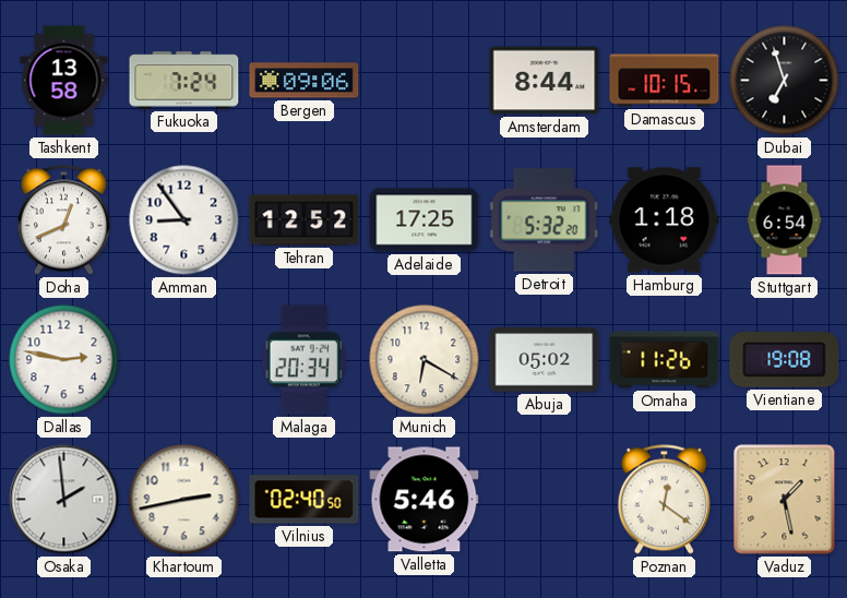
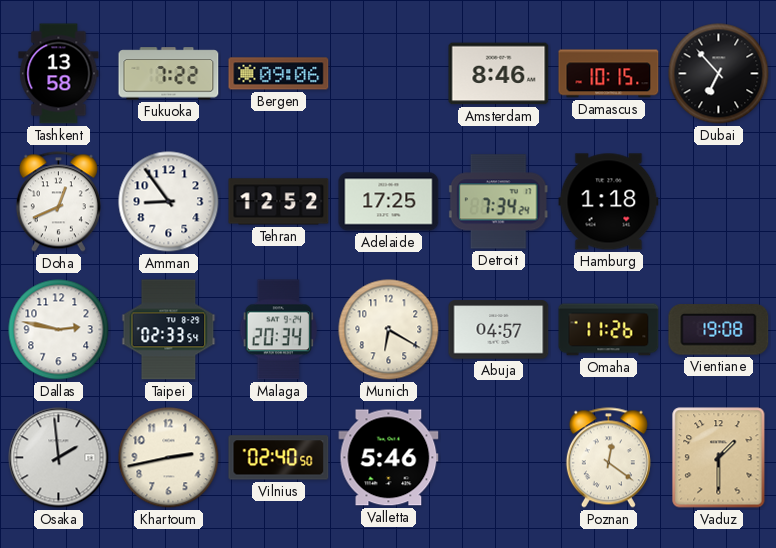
Fukuoka: 7:24 -> 7:22 (169, 74)
Amsterdam: 8:44 -> 8:46 (499, 74)
Dubai: 6:57 -> 6:53 (719, 74)
Detroit: 5:32 -> 7:34 (498, 202)
Stuttgart: 6:54 -> none (785, 220)
Taipei: none -> 02:33 (169, 330)
Abuja: 05:02 -> 04:57 (499, 330)
Vaduz: 1:28 -> 1:30 (719, 458)
